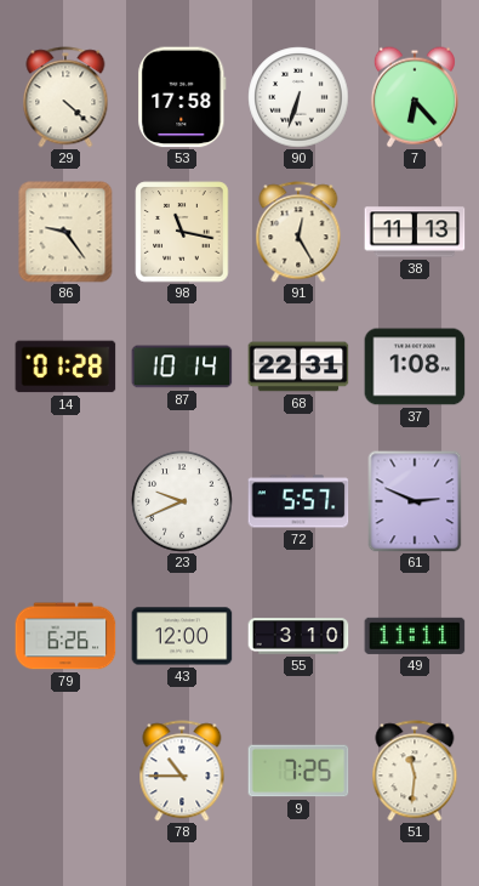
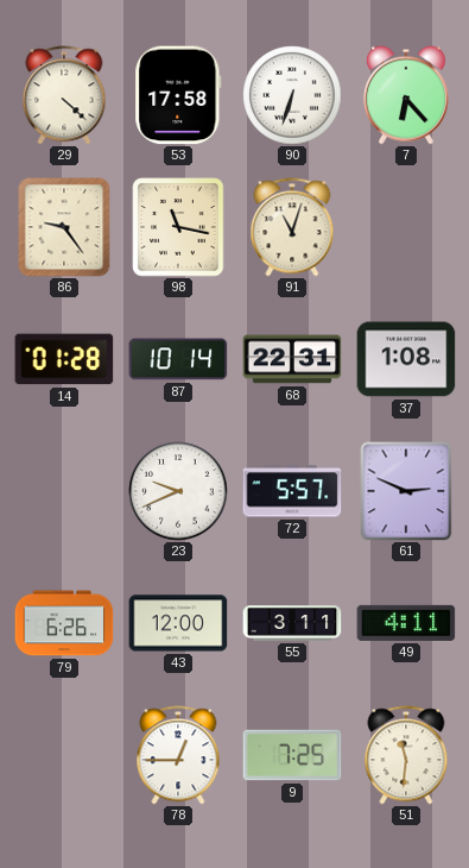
91: 12:25 -> 11:03 (292, 227)
38: 11:13 -> none (415, 232)
55: 3:10 -> 3:11 (292, 623)
49: 11:11 -> 4:11 (406, 623)
78: 10:45 -> 12:45 (178, 755)
